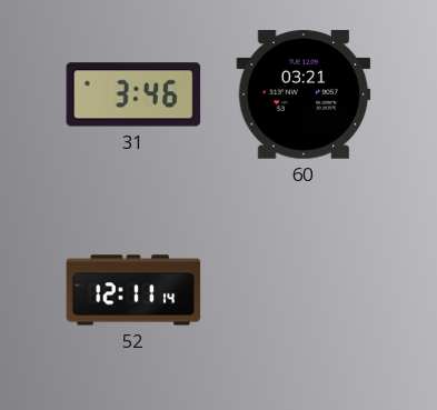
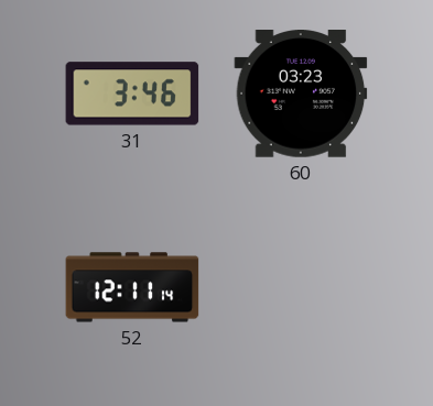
60: 03:21 -> 03:23 (301, 95)
